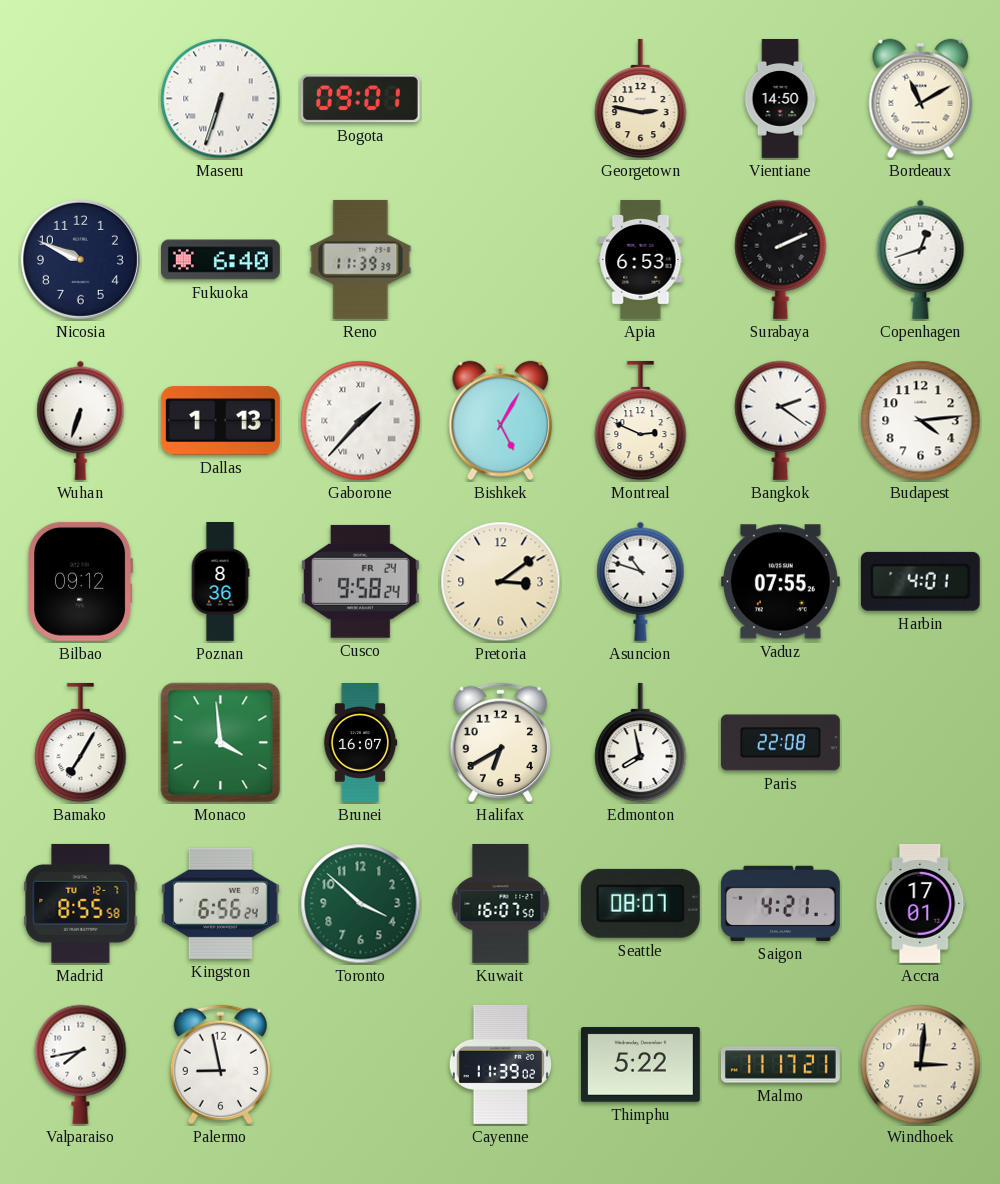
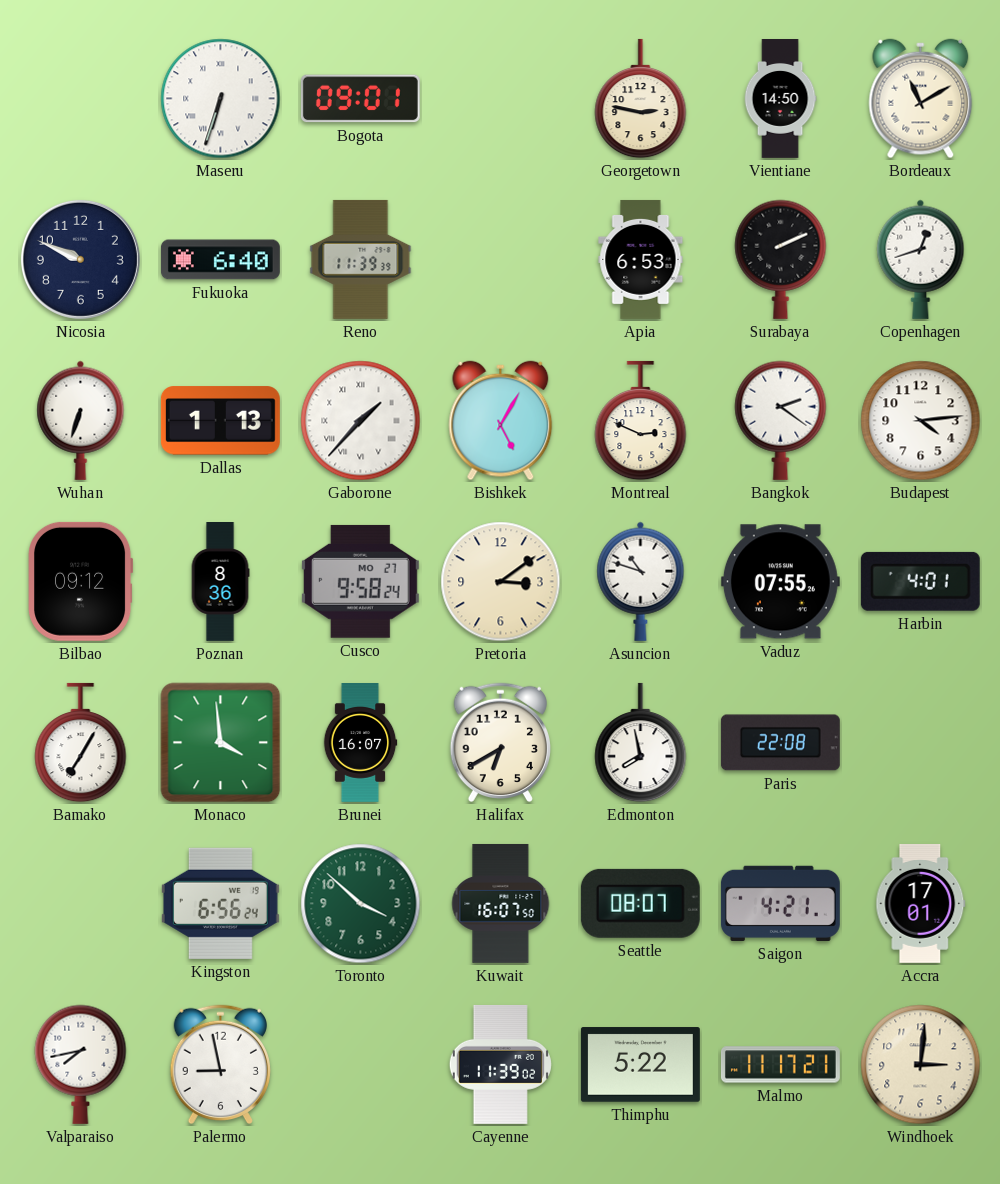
Cusco date: FR 24 -> MO 27 (360, 581)
Madrid: 8:55 -> none (81, 903)
